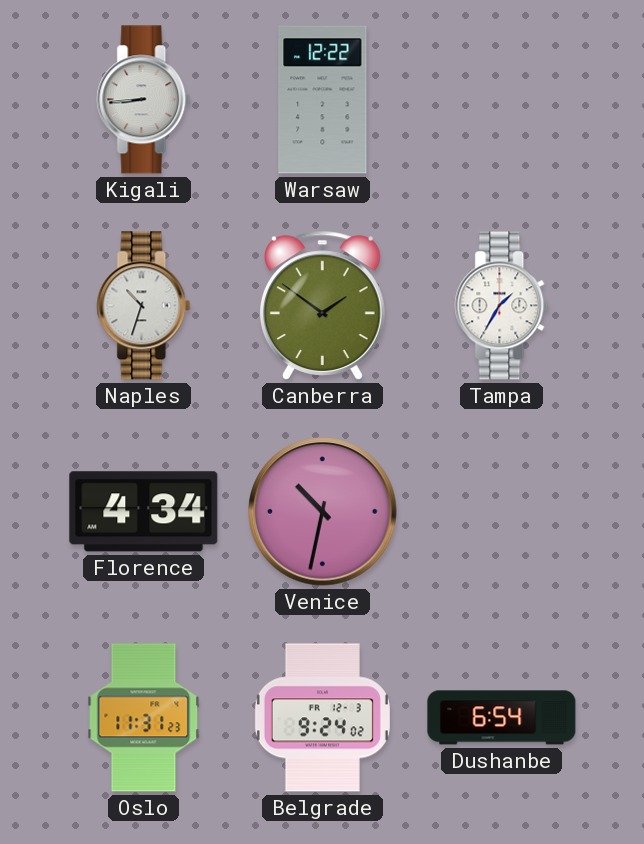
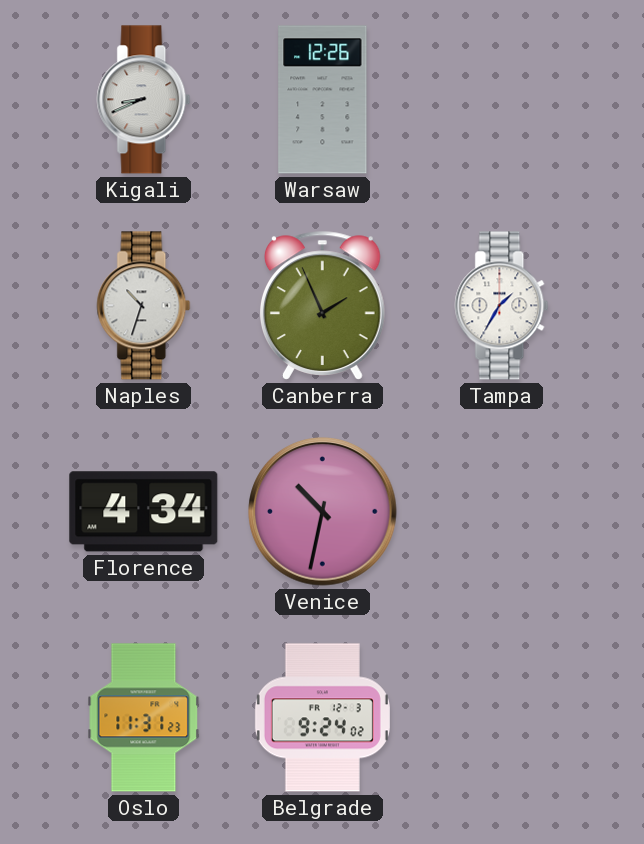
Kigali: 8:44 -> 8:41 (144, 100)
Warsaw: 12:22 -> 12:26 (323, 100)
Canberra: 1:51 -> 1:56 (322, 305)
Dushanbe: 6:54 -> none (502, 718)
